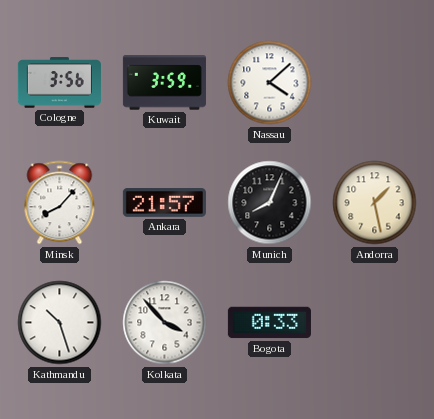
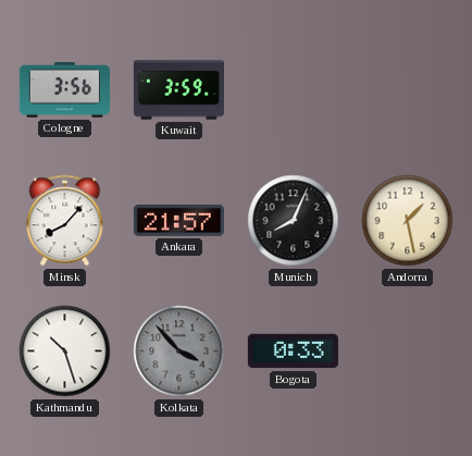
Nassau: 4:08 -> none (270, 83)
Kolkata dial: white -> grey (179, 352)
